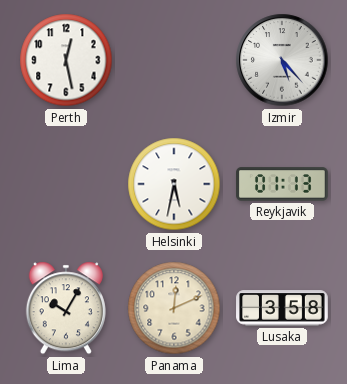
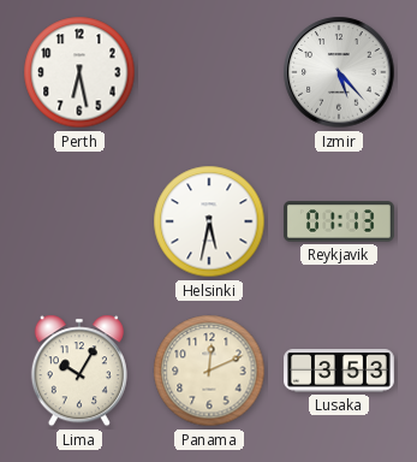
Perth: 12:28 -> 6:28 (79, 72)
Lusaka: 3:58 -> 3:53 (339, 371)
